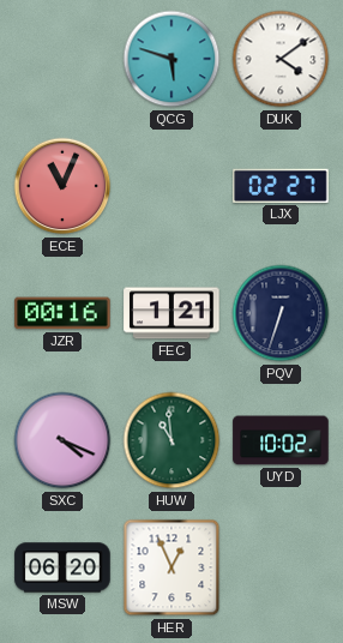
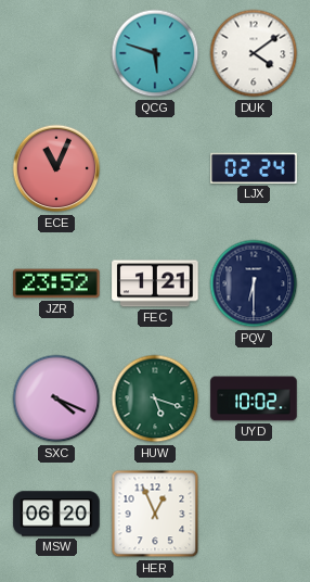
LJX: 02:27 -> 02:24 (254, 168)
JZR: 00:16 -> 23:52 (56, 283)
PQV: 6:33 -> 6:30 (254, 283)
HUW: 10:59 -> 5:18 (155, 398)
